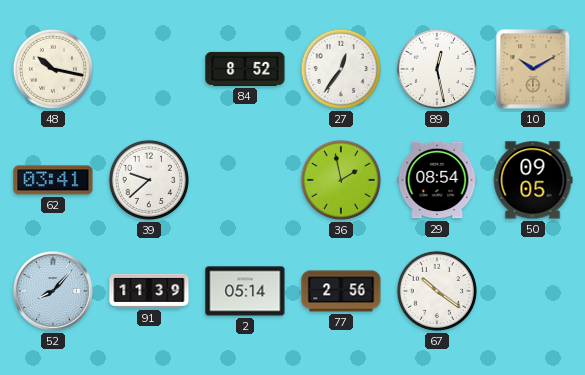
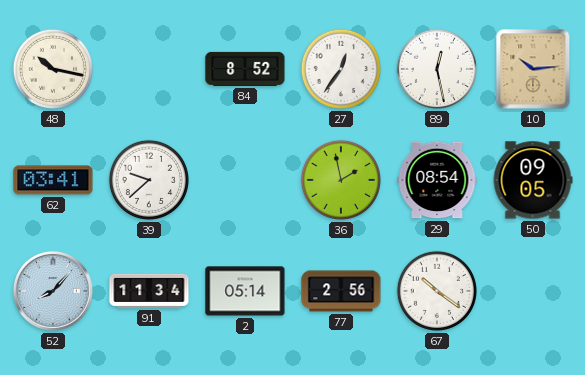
10: 10:10 -> 10:14 (533, 69)
91: 11:39 -> 11:34 (149, 291)
